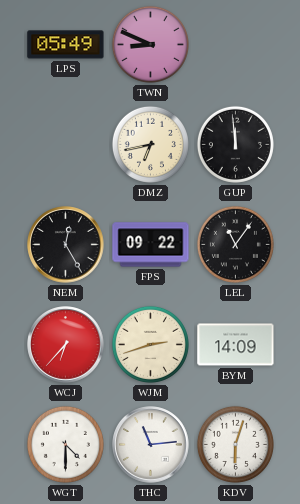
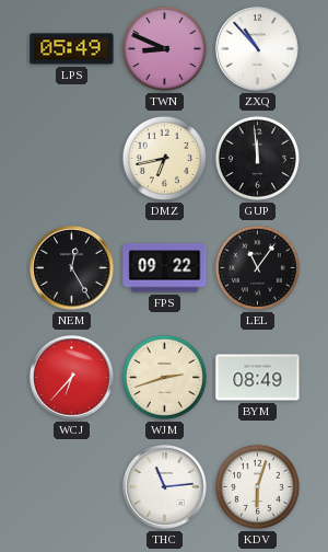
ZXQ: none -> 10:53 (258, 49)
BYM: 14:09 -> 08:49 (258, 378)
WGT: 4:30 -> none (65, 444)
